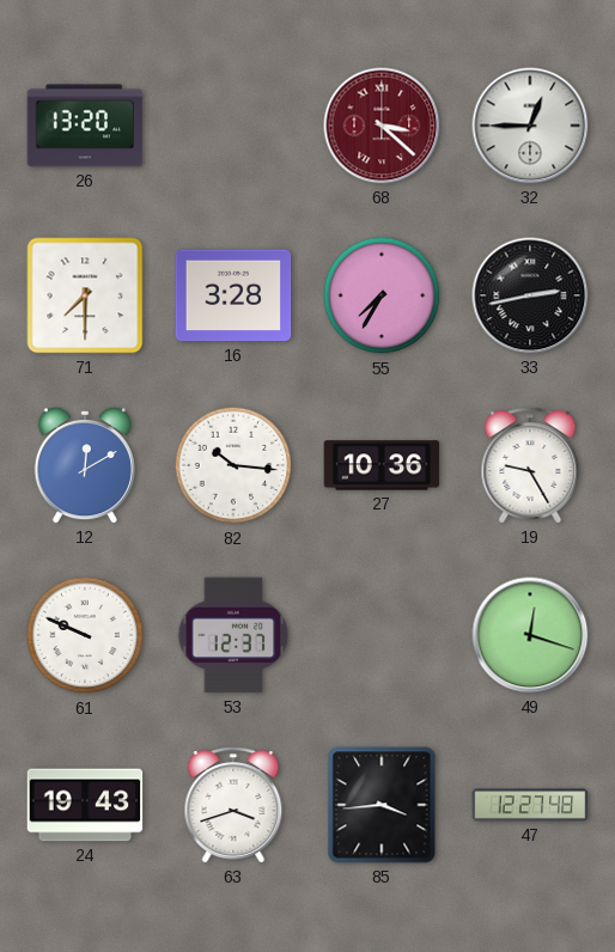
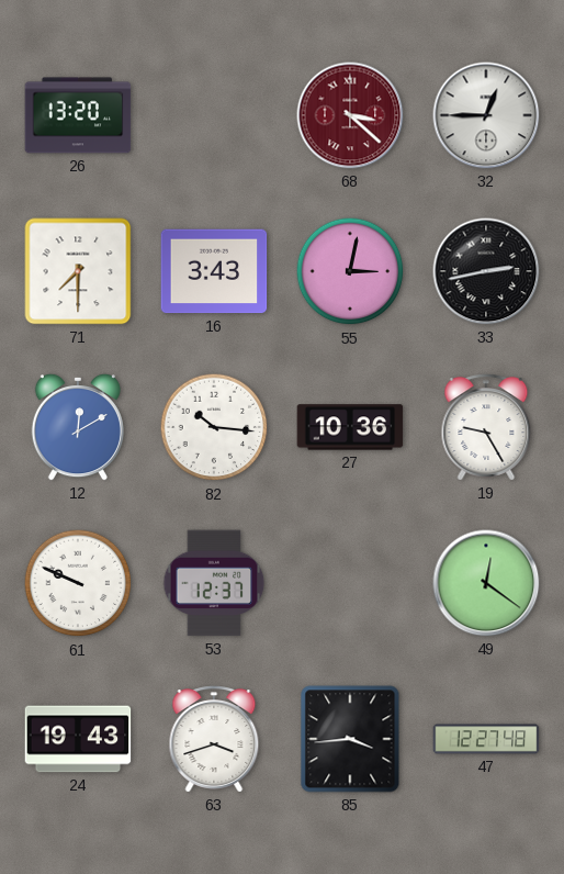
16: 3:28 -> 3:43 (214, 271)
55: 7:35 -> 3:02 (350, 271)
49: 12:18 -> 12:21 (486, 583)
